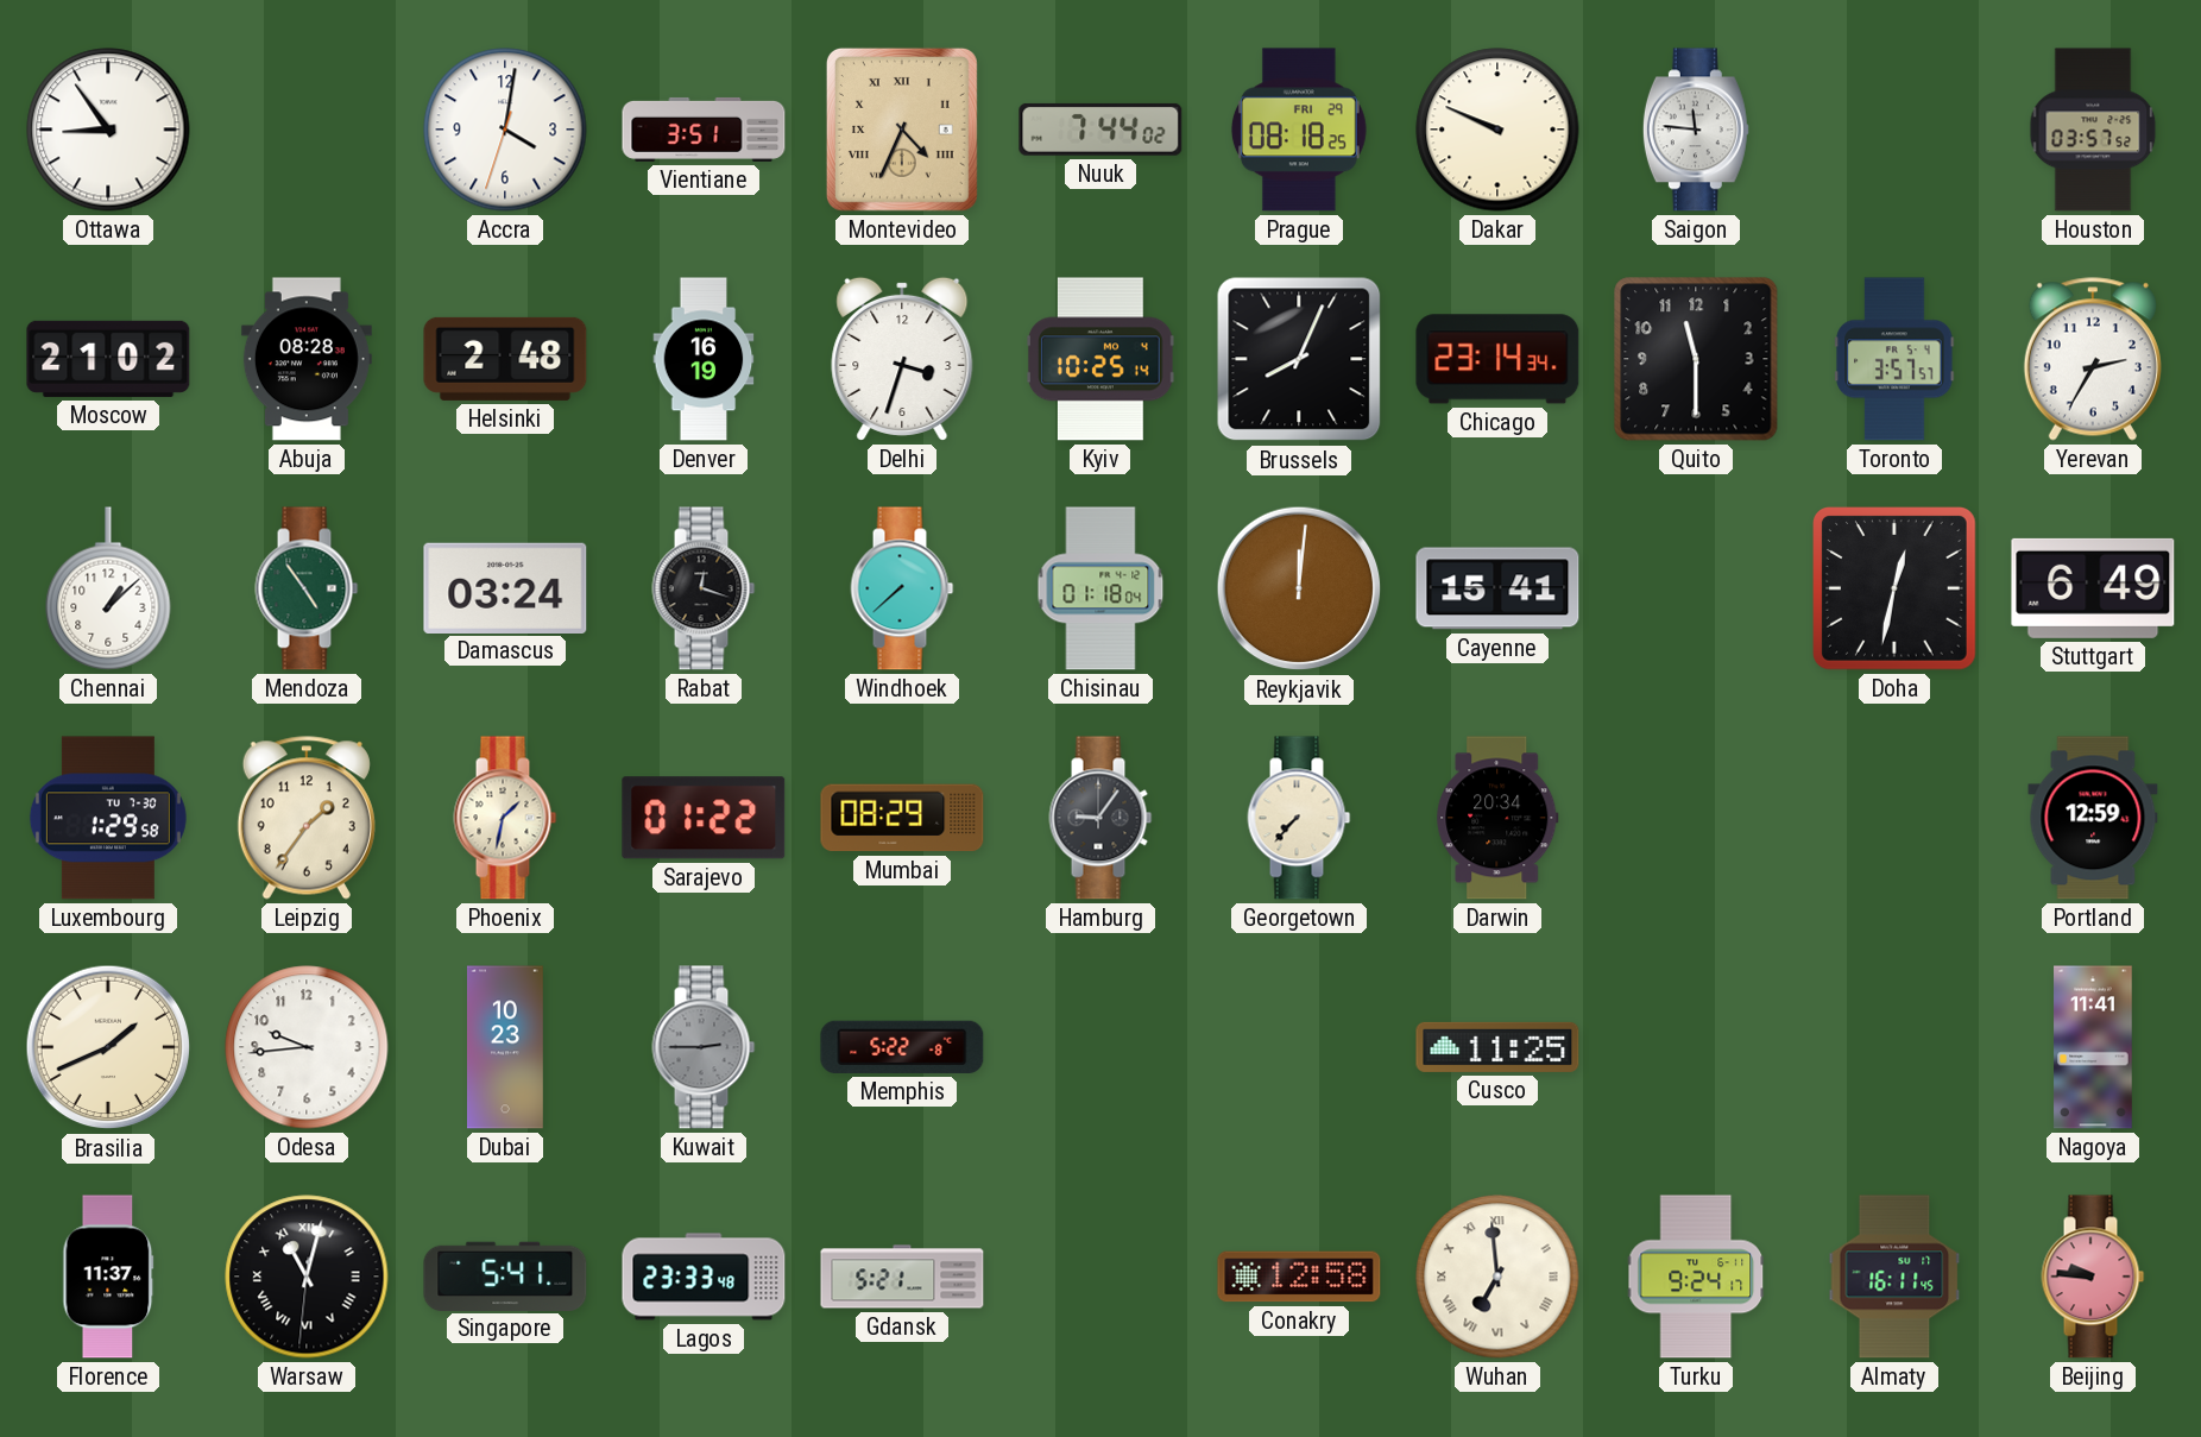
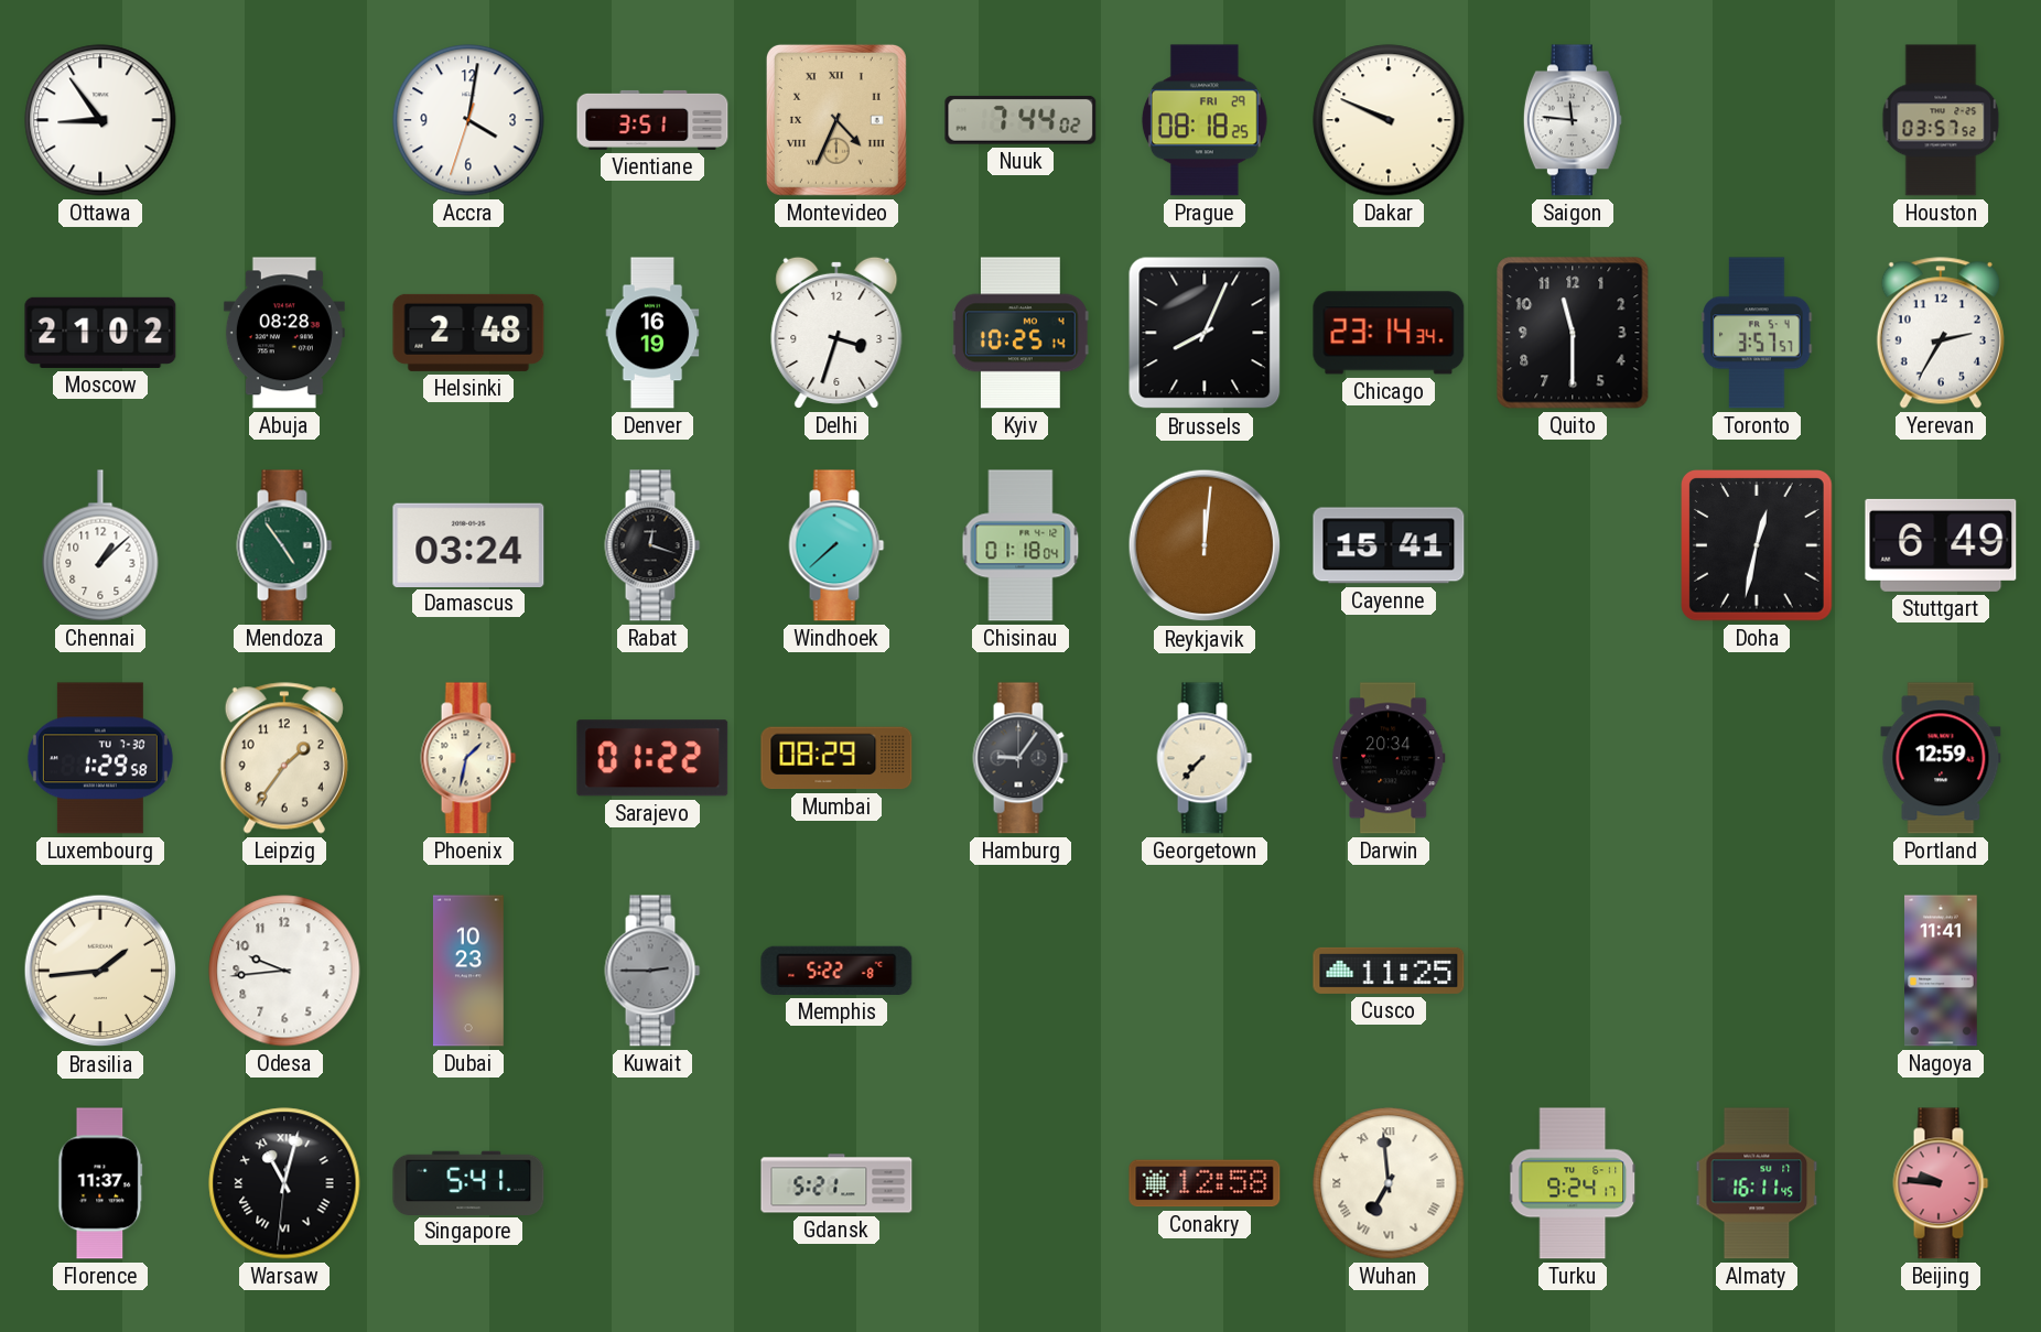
Brasilia: 1:41 -> 1:44 (100, 971)
Lagos: 23:33 -> none (704, 1277)
